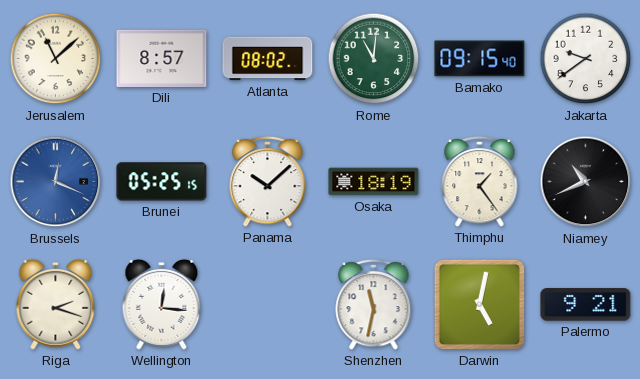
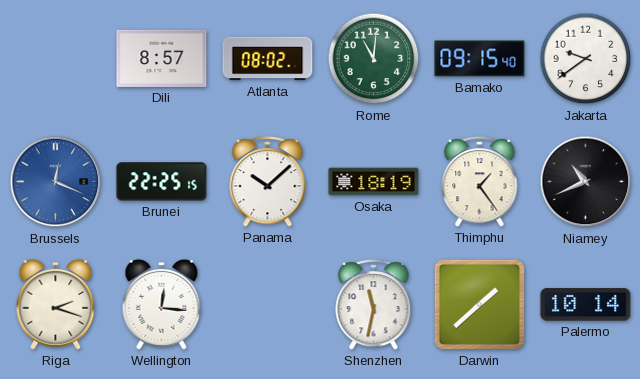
Jerusalem: 11:08 -> none (56, 59)
Brunei: 05:25 -> 22:25 (162, 182)
Darwin: 5:02 -> 1:38 (479, 304)
Palermo: 9:21 -> 10:14 (586, 305)
